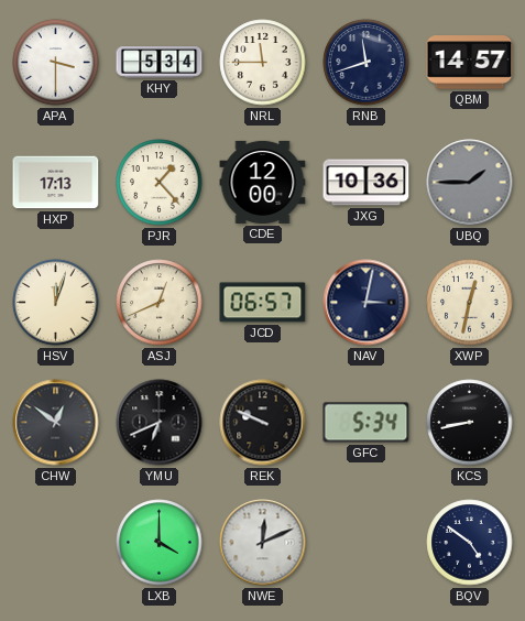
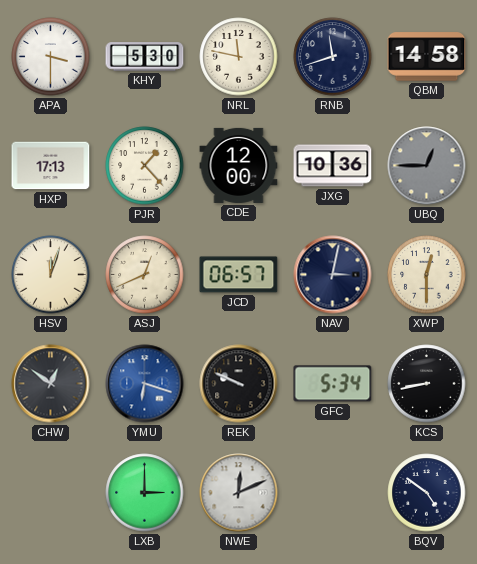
KHY: 5:34 -> 5:30 (145, 57)
NRL: 11:45 -> 11:47 (239, 57)
QBM: 14:57 -> 14:58 (427, 57)
UBQ: 1:45 -> 12:45 (427, 166)
XWP: 12:32 -> 12:30 (427, 275)
YMU: 6:41 -> 6:18 (145, 384)
YMU dial: black -> blue (145, 384)
LXB: 4:00 -> 3:00 (145, 493)
